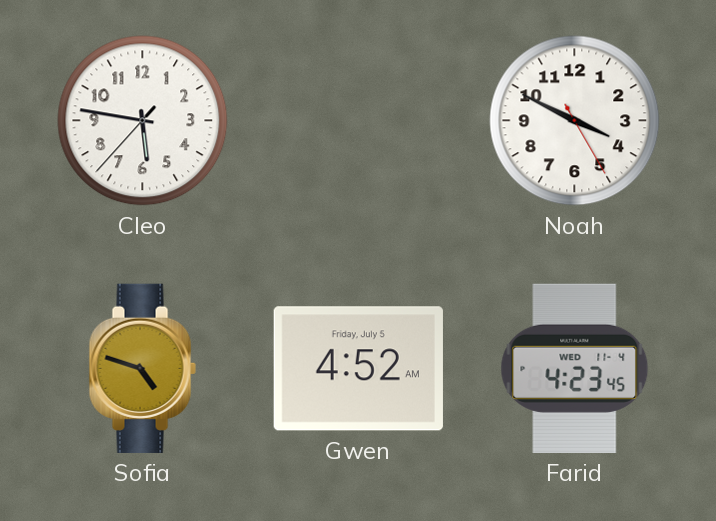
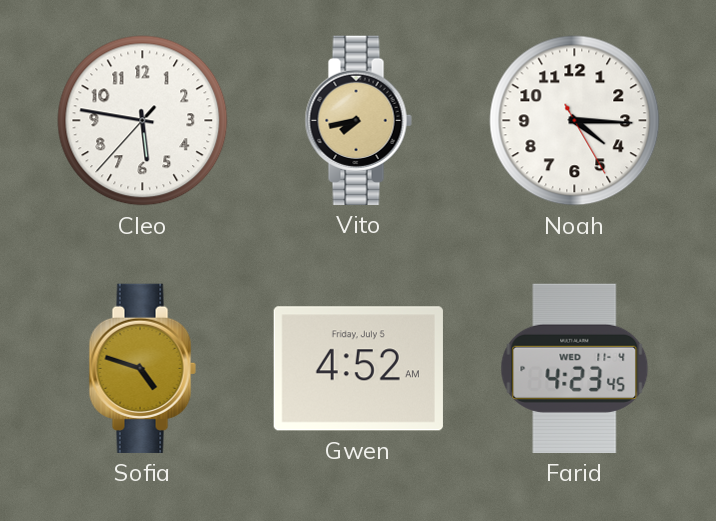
Vito: none -> 7:43 (358, 120)
Noah: 3:49 -> 4:15 (575, 121)
